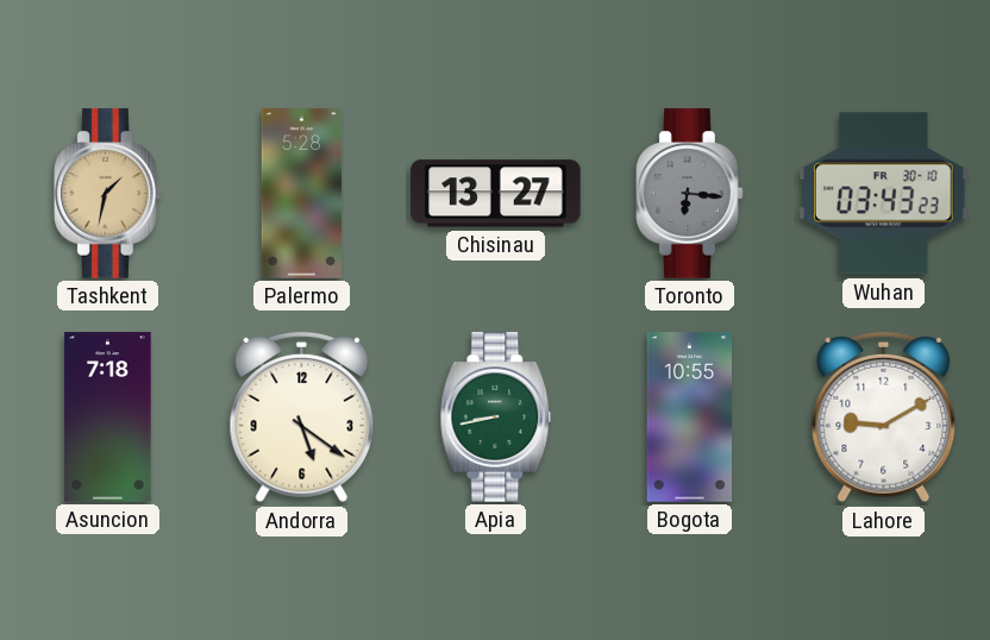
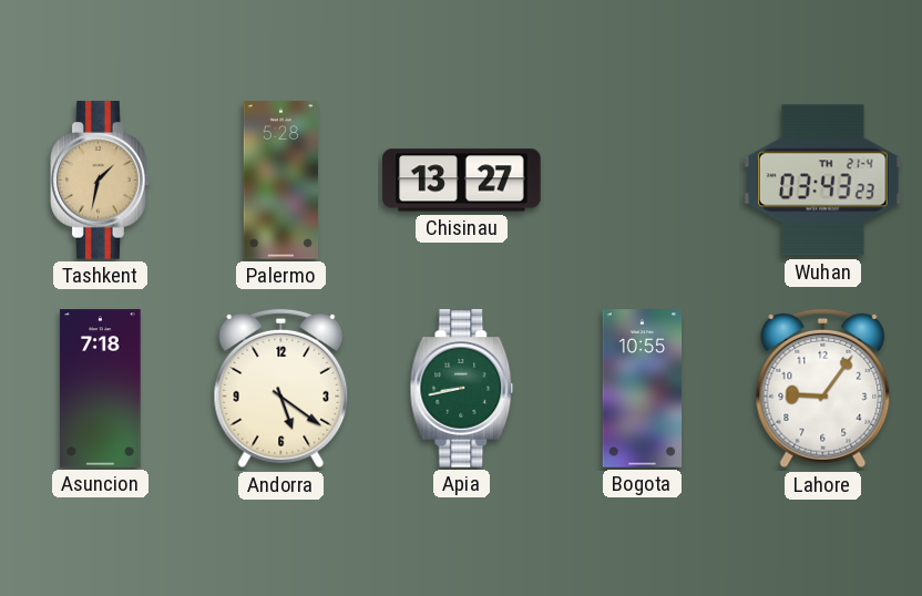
Toronto: 6:16 -> none (690, 194)
Wuhan date: FR 30-10 -> TH 21-4 (823, 181)
Lahore: 9:10 -> 9:06 (823, 389)
